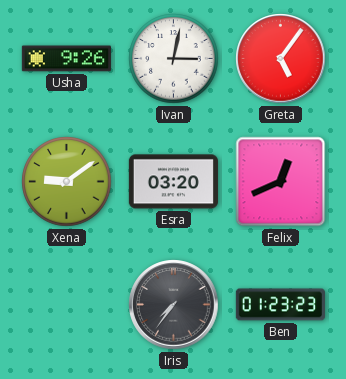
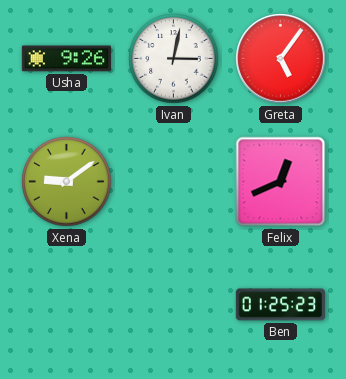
Esra: 03:20 -> none (173, 182)
Iris: 7:36 -> none (174, 305)
Ben: 01:23 -> 01:25 (280, 305)
